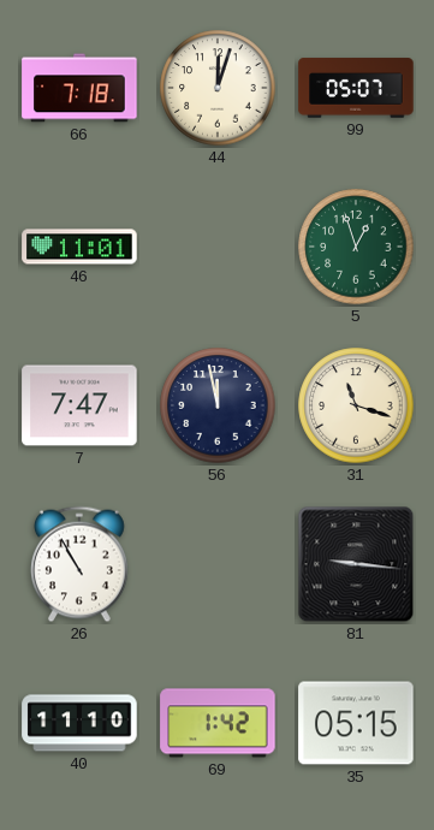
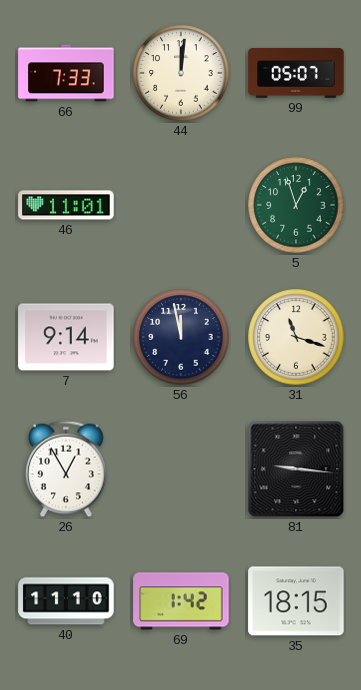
66: 7:18 -> 7:33 (66, 73)
44: 12:03 -> 12:01 (181, 73)
7: 7:47 -> 9:14 (66, 337)
26: 10:55 -> 12:55 (66, 469)
35: 05:15 -> 18:15 (296, 601)
